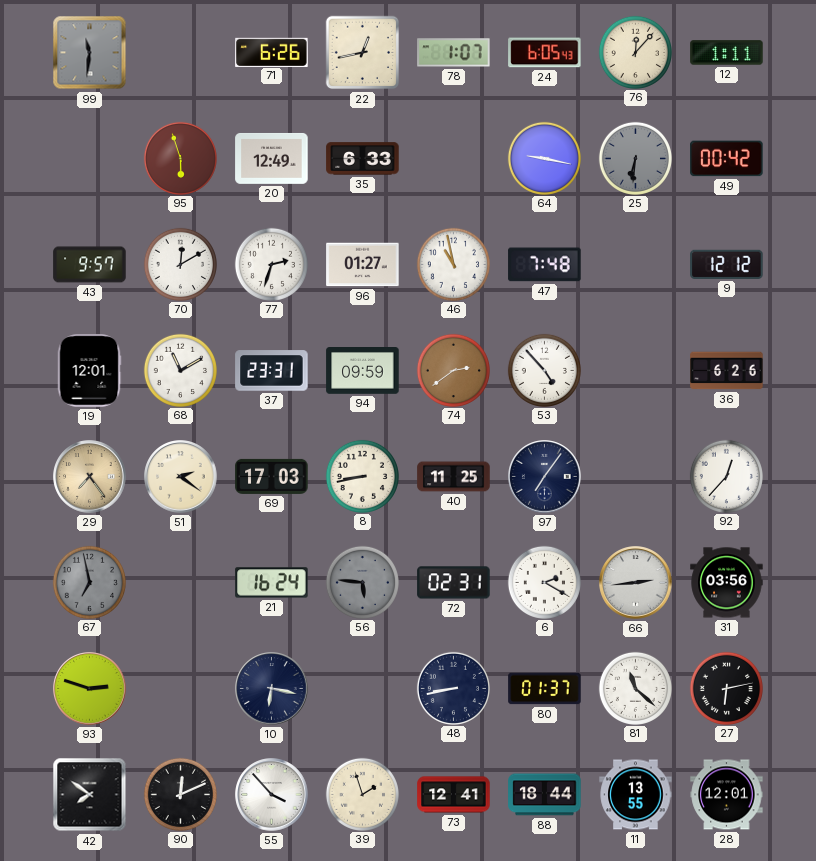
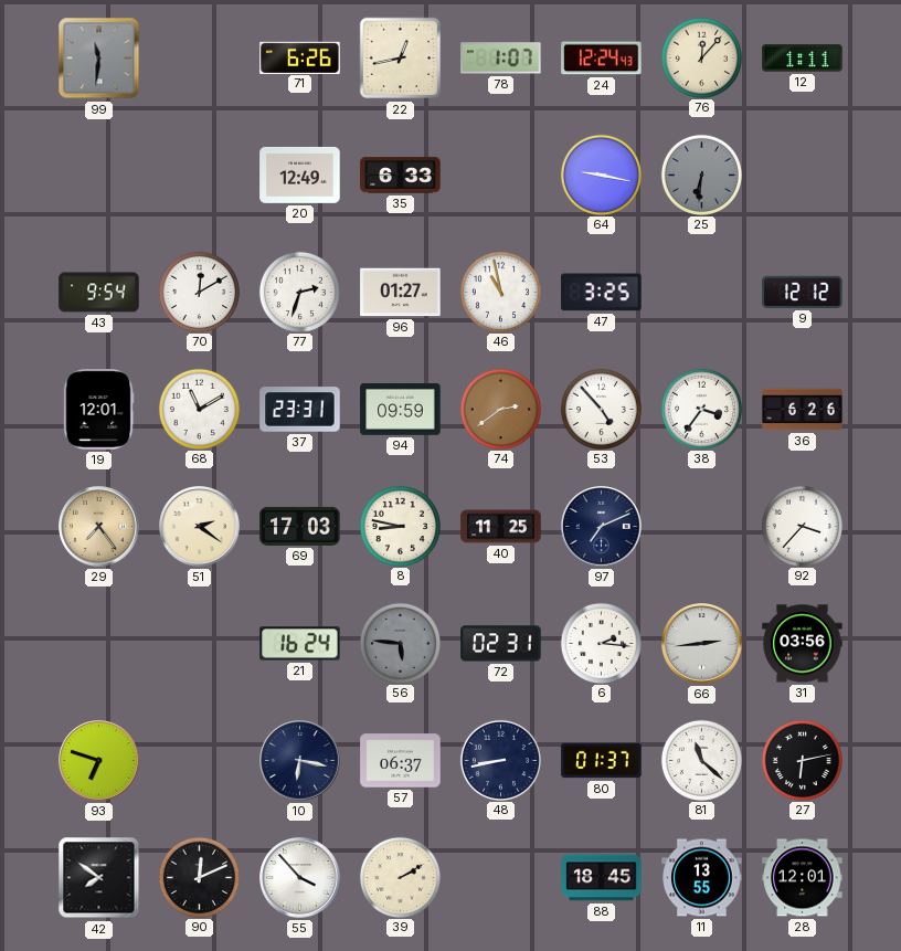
24: 6:05 -> 12:24 (602, 59)
95: 5:57 -> none (180, 158)
49: 00:42 -> none (727, 159)
43: 9:57 -> 9:54 (99, 293)
47: 7:48 -> 3:25 (602, 293)
38: none -> 3:36 (701, 409)
8: 8:43 -> 8:47 (400, 526)
97: 7:06 -> 7:11 (602, 527)
92: 12:37 -> 3:37 (802, 526)
67: 6:58 -> none (89, 582)
6: 2:20 -> 2:16 (601, 643)
93: 2:48 -> 6:48 (99, 761)
57: none -> 06:37 (401, 761)
39: 1:57 -> 2:10 (400, 877)
73: 12:41 -> none (454, 795)
88: 18:44 -> 18:45 (602, 878)
